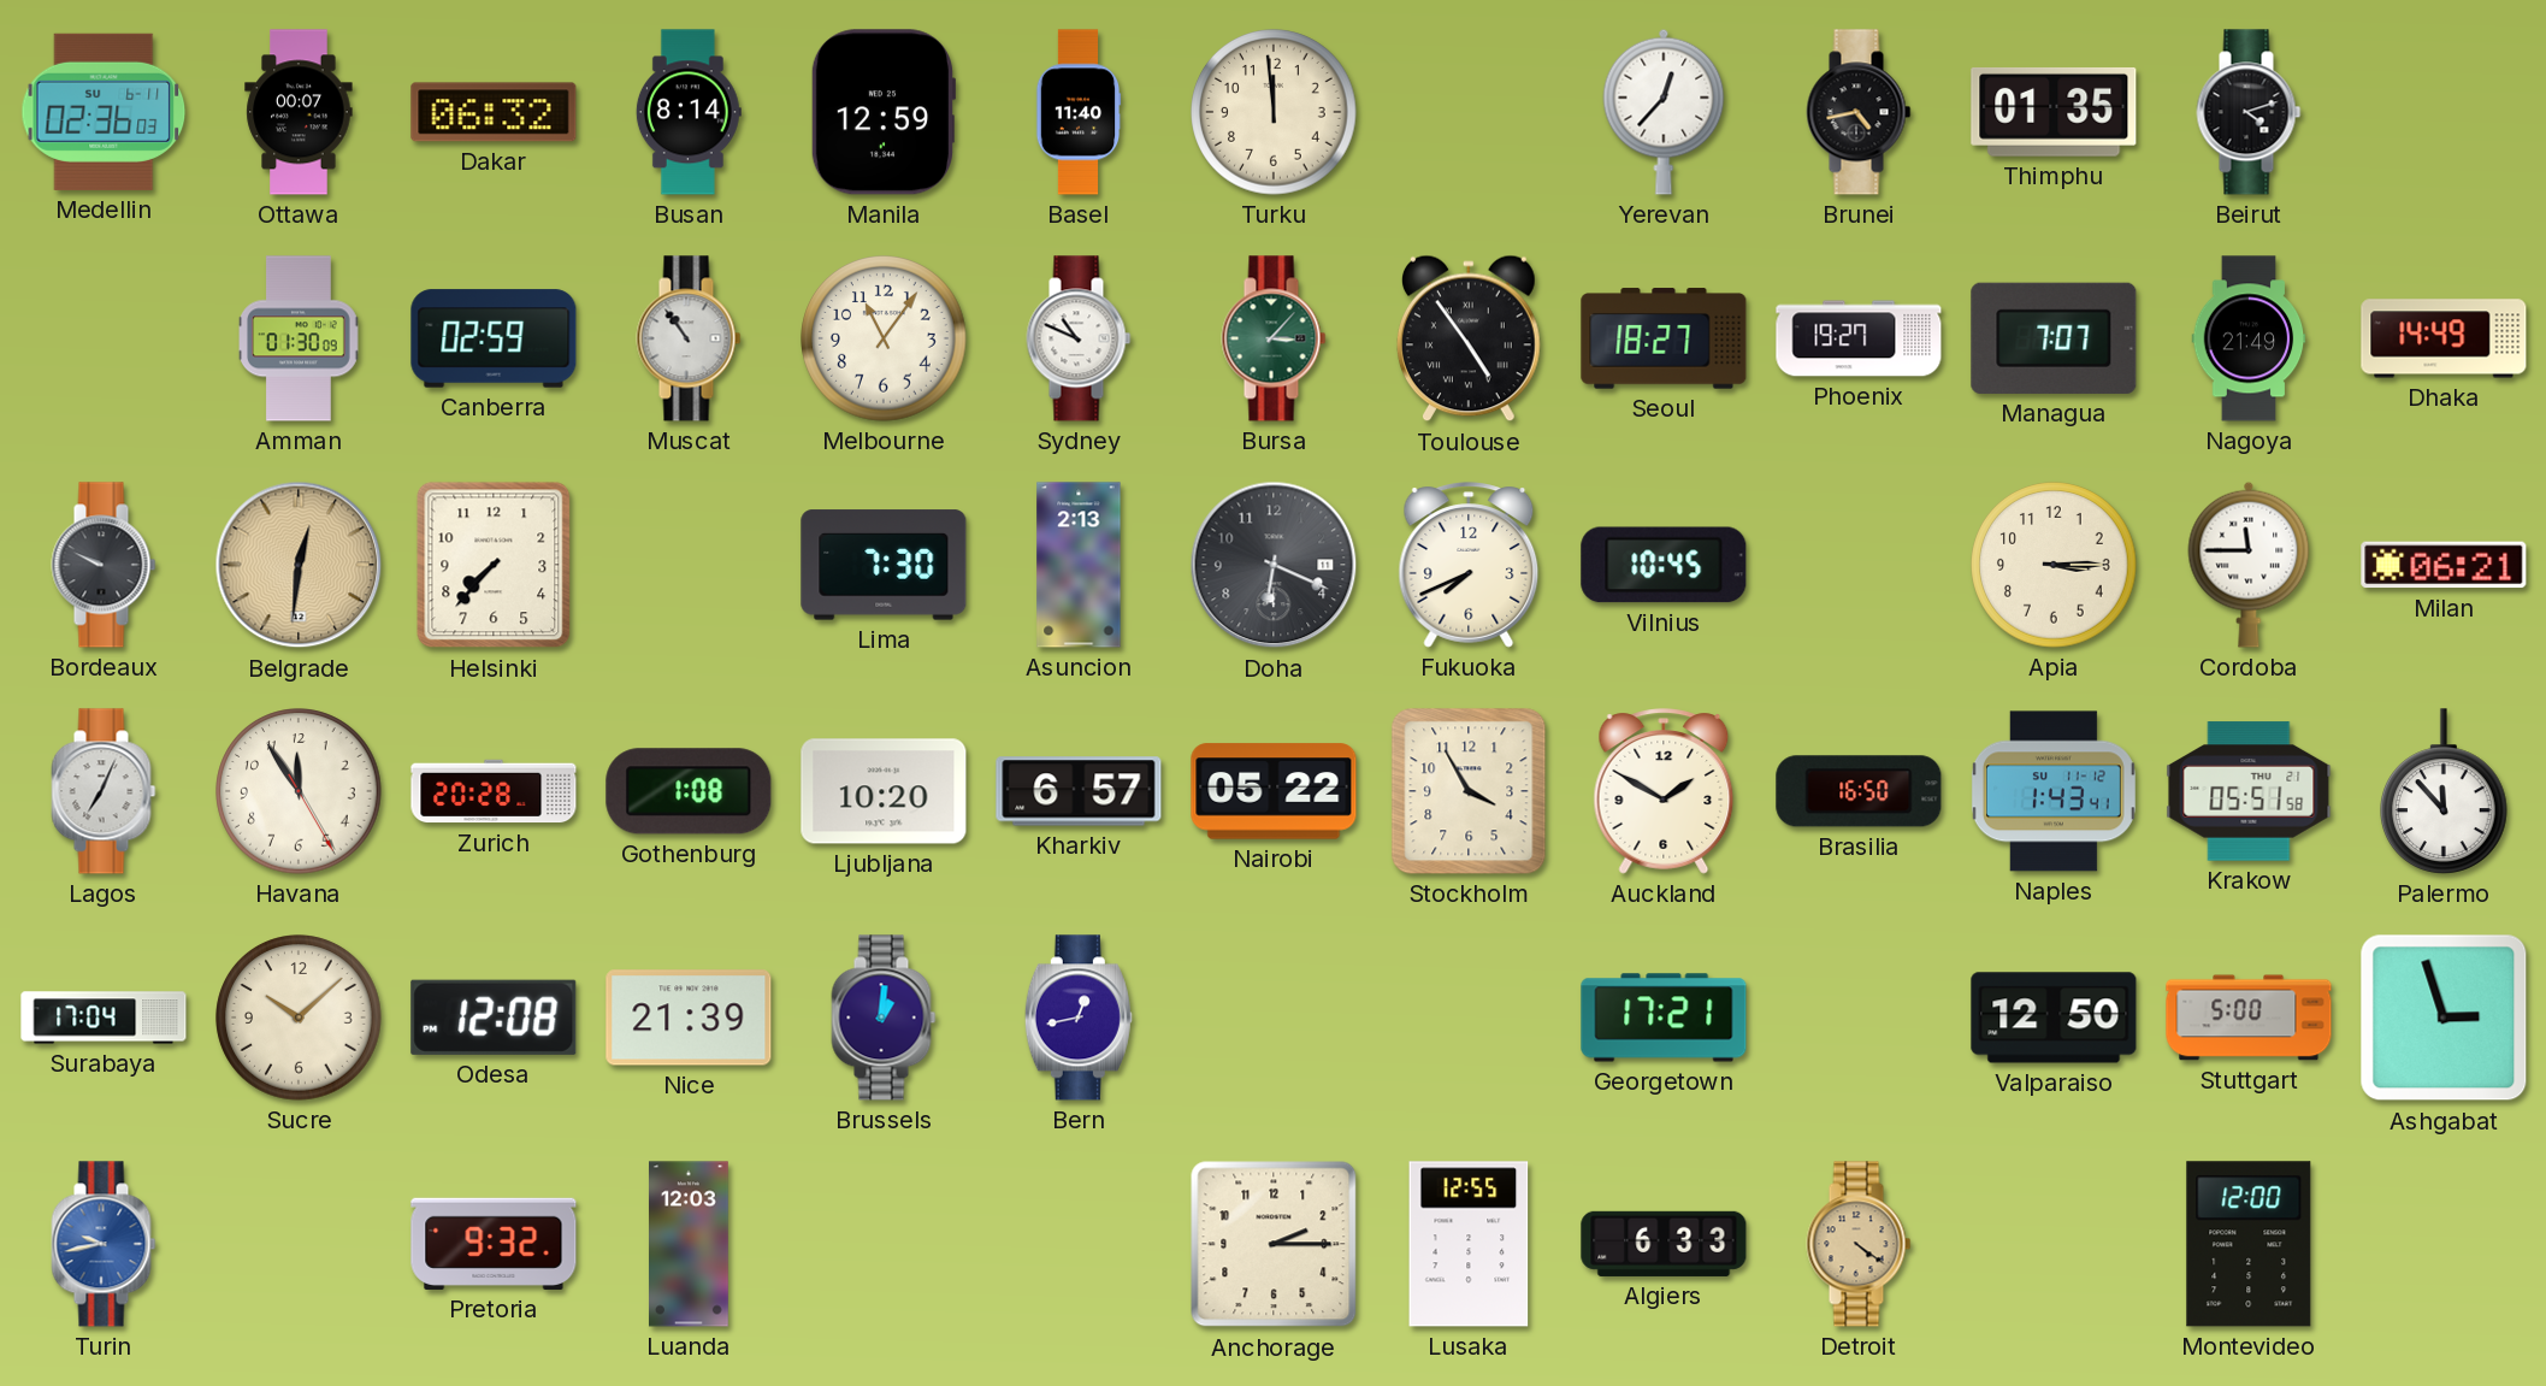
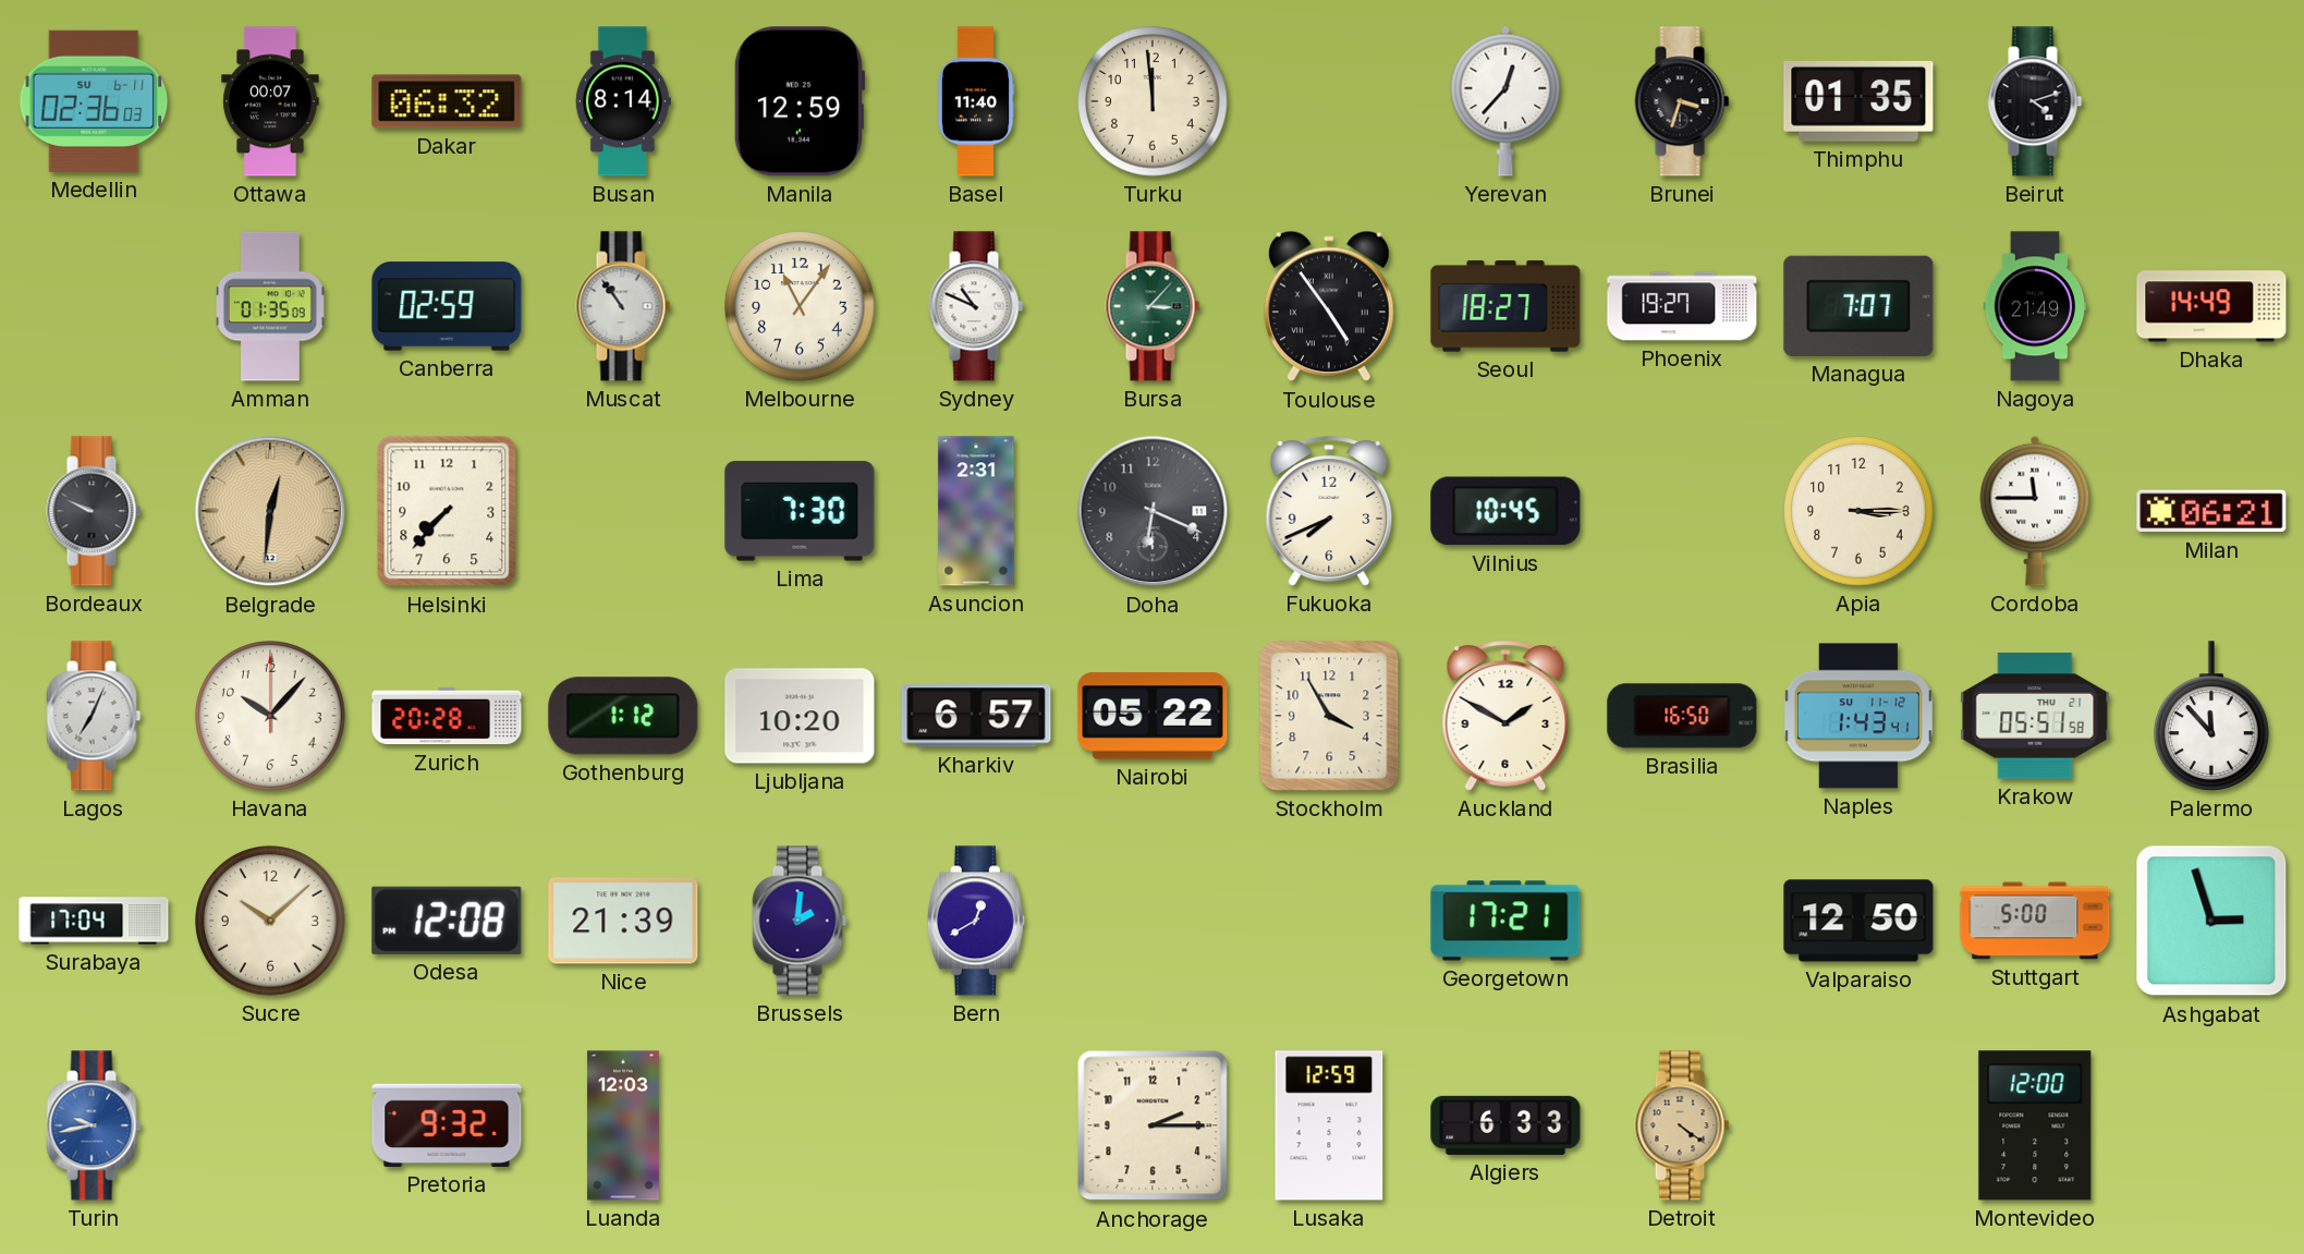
Brunei: 4:43 -> 3:33 (1682, 101)
Amman: 01:30 -> 01:35 (271, 306)
Asuncion: 2:13 -> 2:31 (976, 511)
Havana: 11:54 -> 10:07 (270, 716)
Gothenburg: 1:08 -> 1:12 (623, 716)
Brussels: 1:01 -> 2:01 (800, 921)
Bern: 12:43 -> 12:40 (976, 921)
Lusaka: 12:55 -> 12:59 (1329, 1125)
